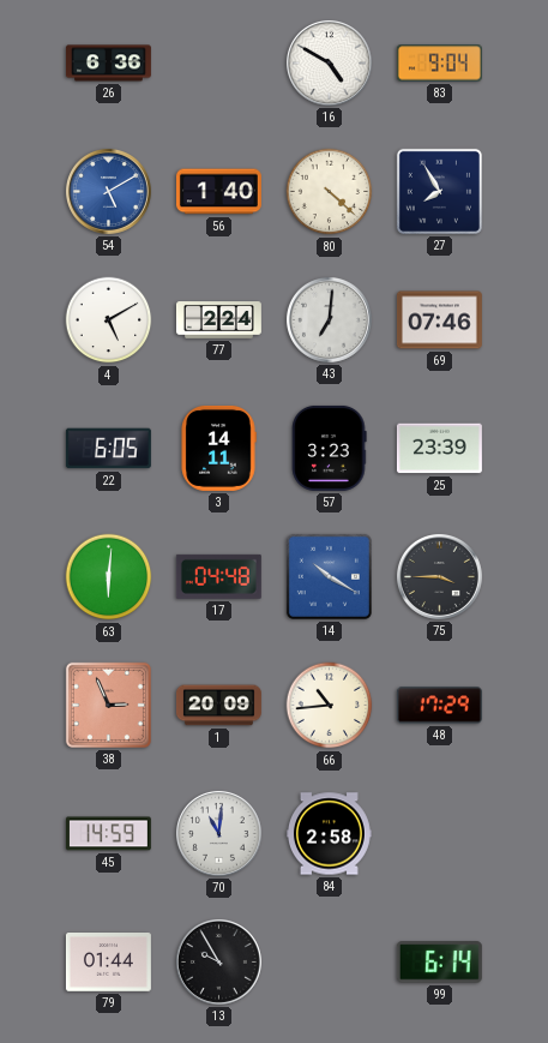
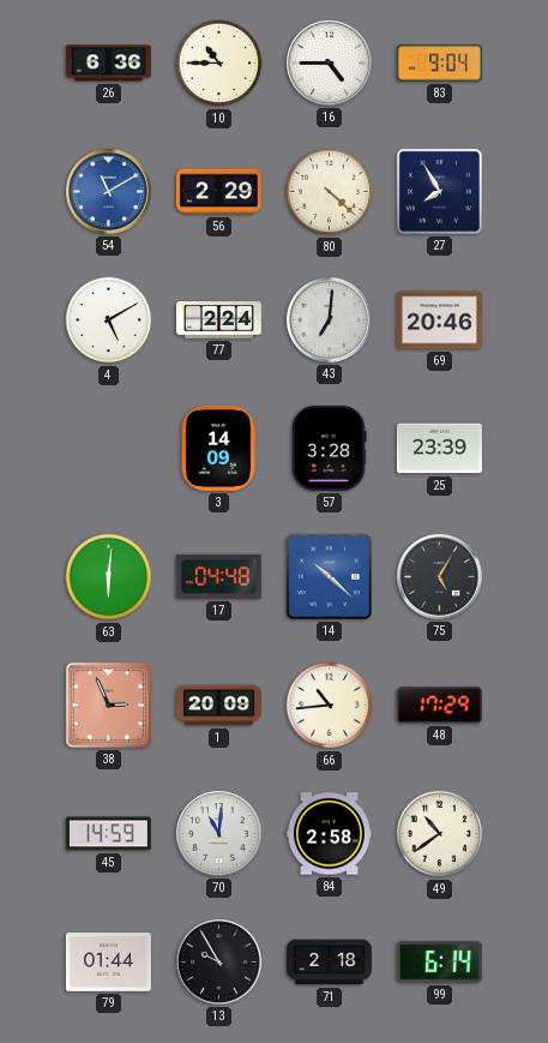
10: none -> 10:45 (219, 64)
16: 4:50 -> 4:45 (329, 62)
54: 5:10 -> 11:10 (108, 191)
56: 1:40 -> 2:29 (218, 192)
69: 07:46 -> 20:46 (439, 320)
22: 6:05 -> none (108, 449)
3: 14:11 -> 14:09 (218, 448)
57: 3:23 -> 3:28 (330, 448)
14: 10:20 -> 10:22 (329, 576)
75: 3:45 -> 5:05 (439, 576)
49: none -> 10:39 (440, 834)
71: none -> 2:18 (329, 963)
